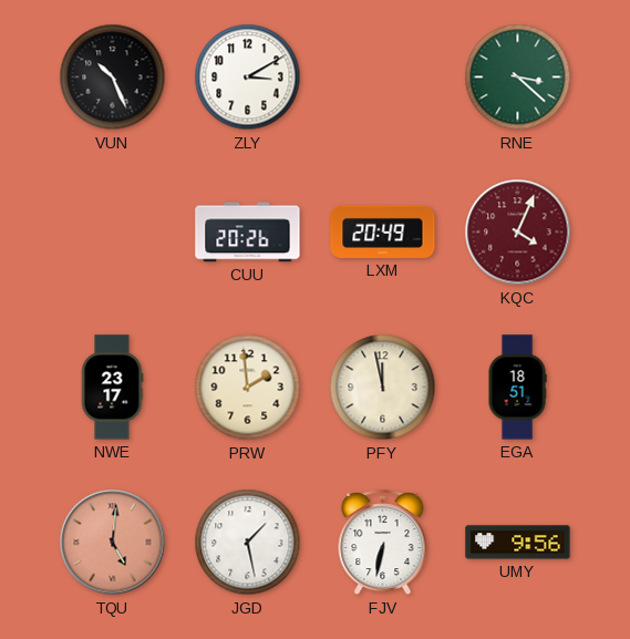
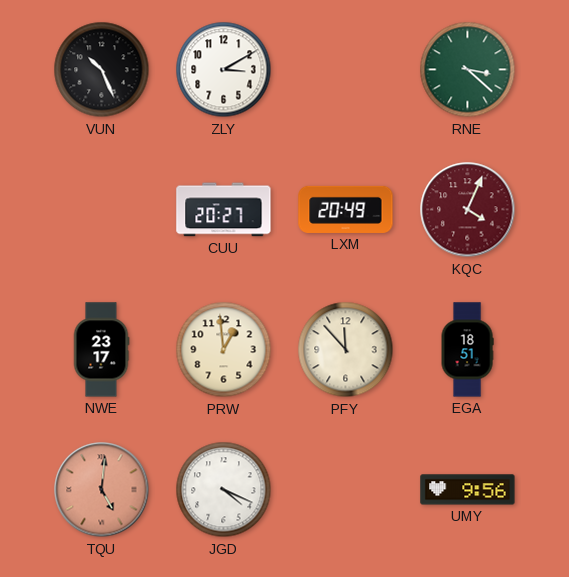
CUU: 20:26 -> 20:27 (224, 210)
PRW: 1:59 -> 12:59 (224, 350)
PFY: 11:58 -> 11:53 (346, 350)
JGD: 1:28 -> 4:19 (224, 490)
FJV: 6:32 -> none (383, 543)
